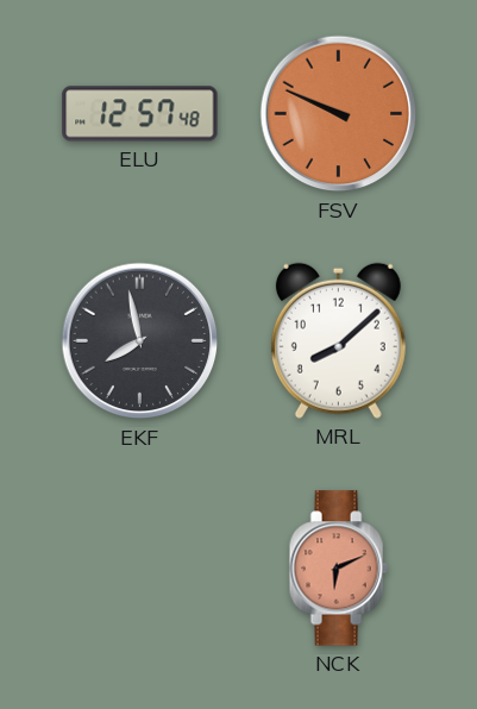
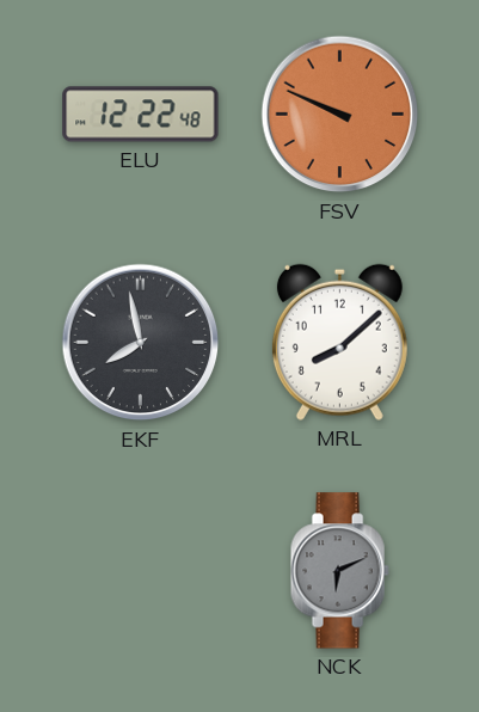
ELU: 12:57 -> 12:22 (141, 115)
NCK dial: salmon -> grey (339, 571)
